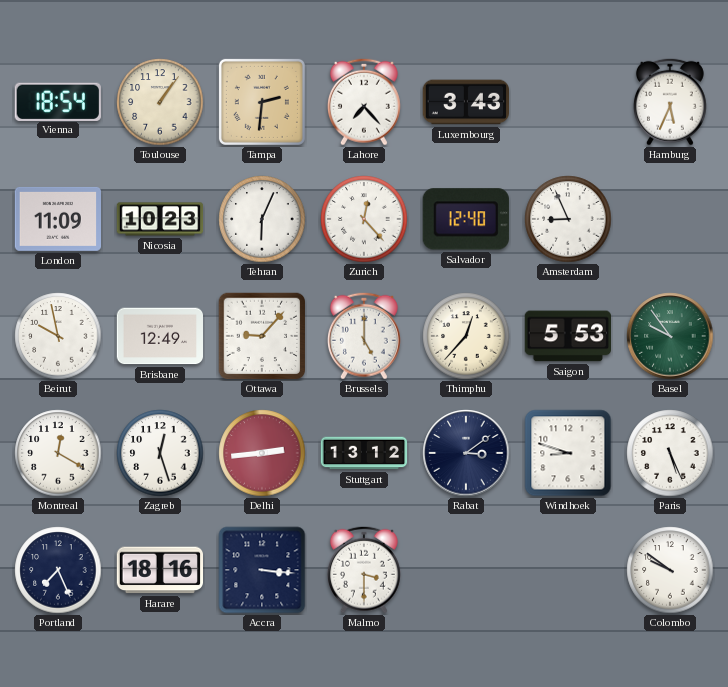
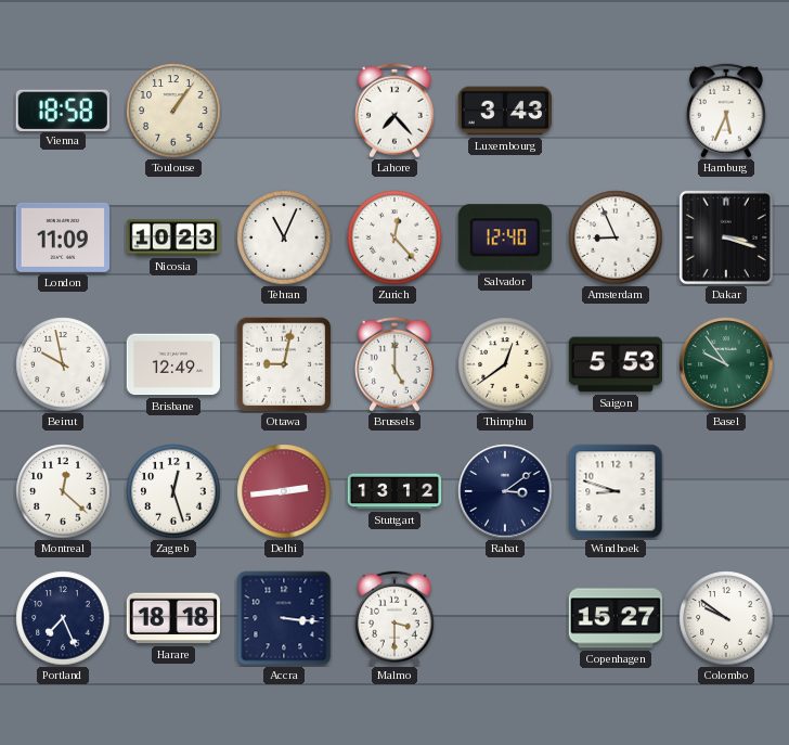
Vienna: 18:54 -> 18:58 (63, 110)
Tampa: 2:31 -> none (262, 102)
Tehran: 6:04 -> 11:04 (284, 237)
Dakar: none -> 3:18 (726, 237)
Ottawa: 9:07 -> 9:02 (284, 364)
Thimphu: 12:37 -> 12:39 (505, 364)
Montreal: 12:20 -> 12:22 (63, 491)
Paris: 5:26 -> none (670, 453)
Harare: 18:16 -> 18:18 (172, 618)
Copenhagen: none -> 15:27 (616, 618)
